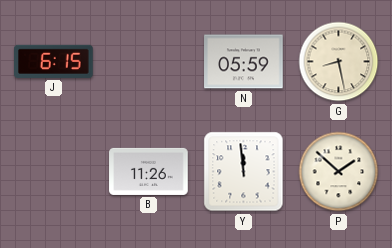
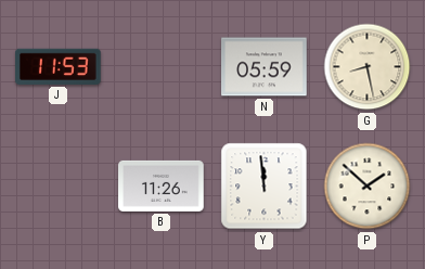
J: 6:15 -> 11:53 (59, 66)
